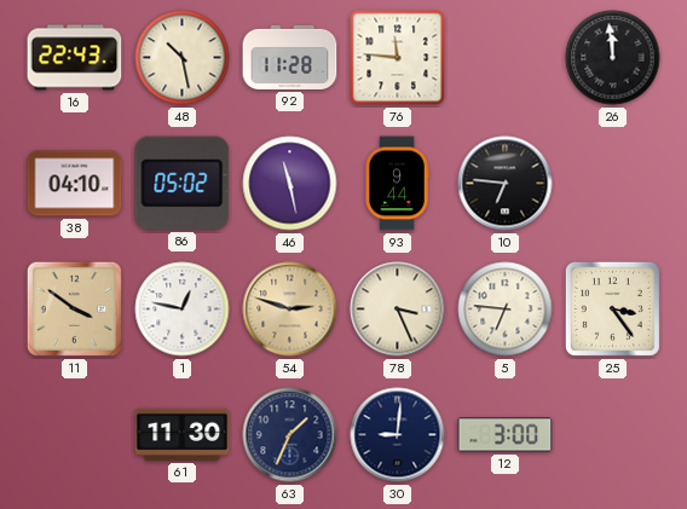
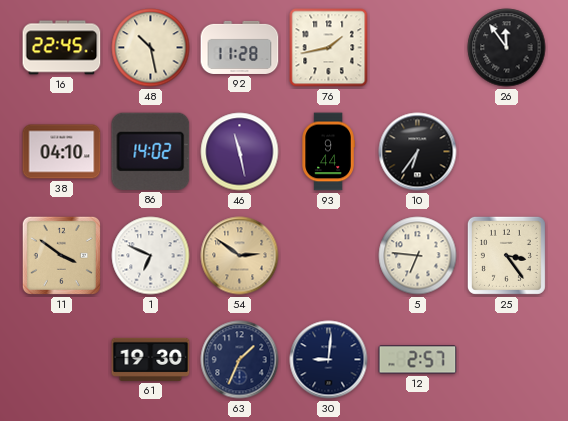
16: 22:43 -> 22:45 (62, 48)
76: 11:46 -> 1:43 (329, 48)
26: 11:59 -> 11:54 (507, 48)
86: 05:02 -> 14:02 (151, 151)
10: 6:46 -> 6:36 (418, 152)
1: 12:47 -> 6:49 (151, 256)
54: 2:48 -> 2:51 (240, 256)
78: 3:26 -> none (398, 310)
61: 11:30 -> 19:30 (151, 359)
12: 3:00 -> 2:57 (418, 360)
